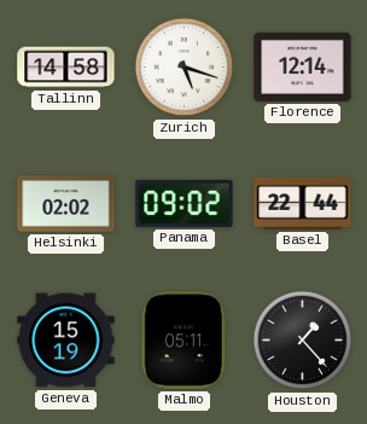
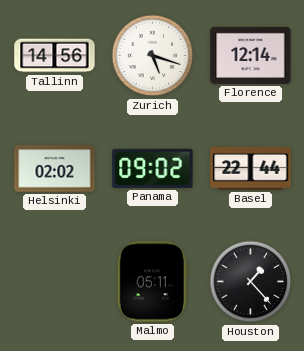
Tallinn: 14:58 -> 14:56 (55, 56)
Geneva: 15:19 -> none (66, 341)
